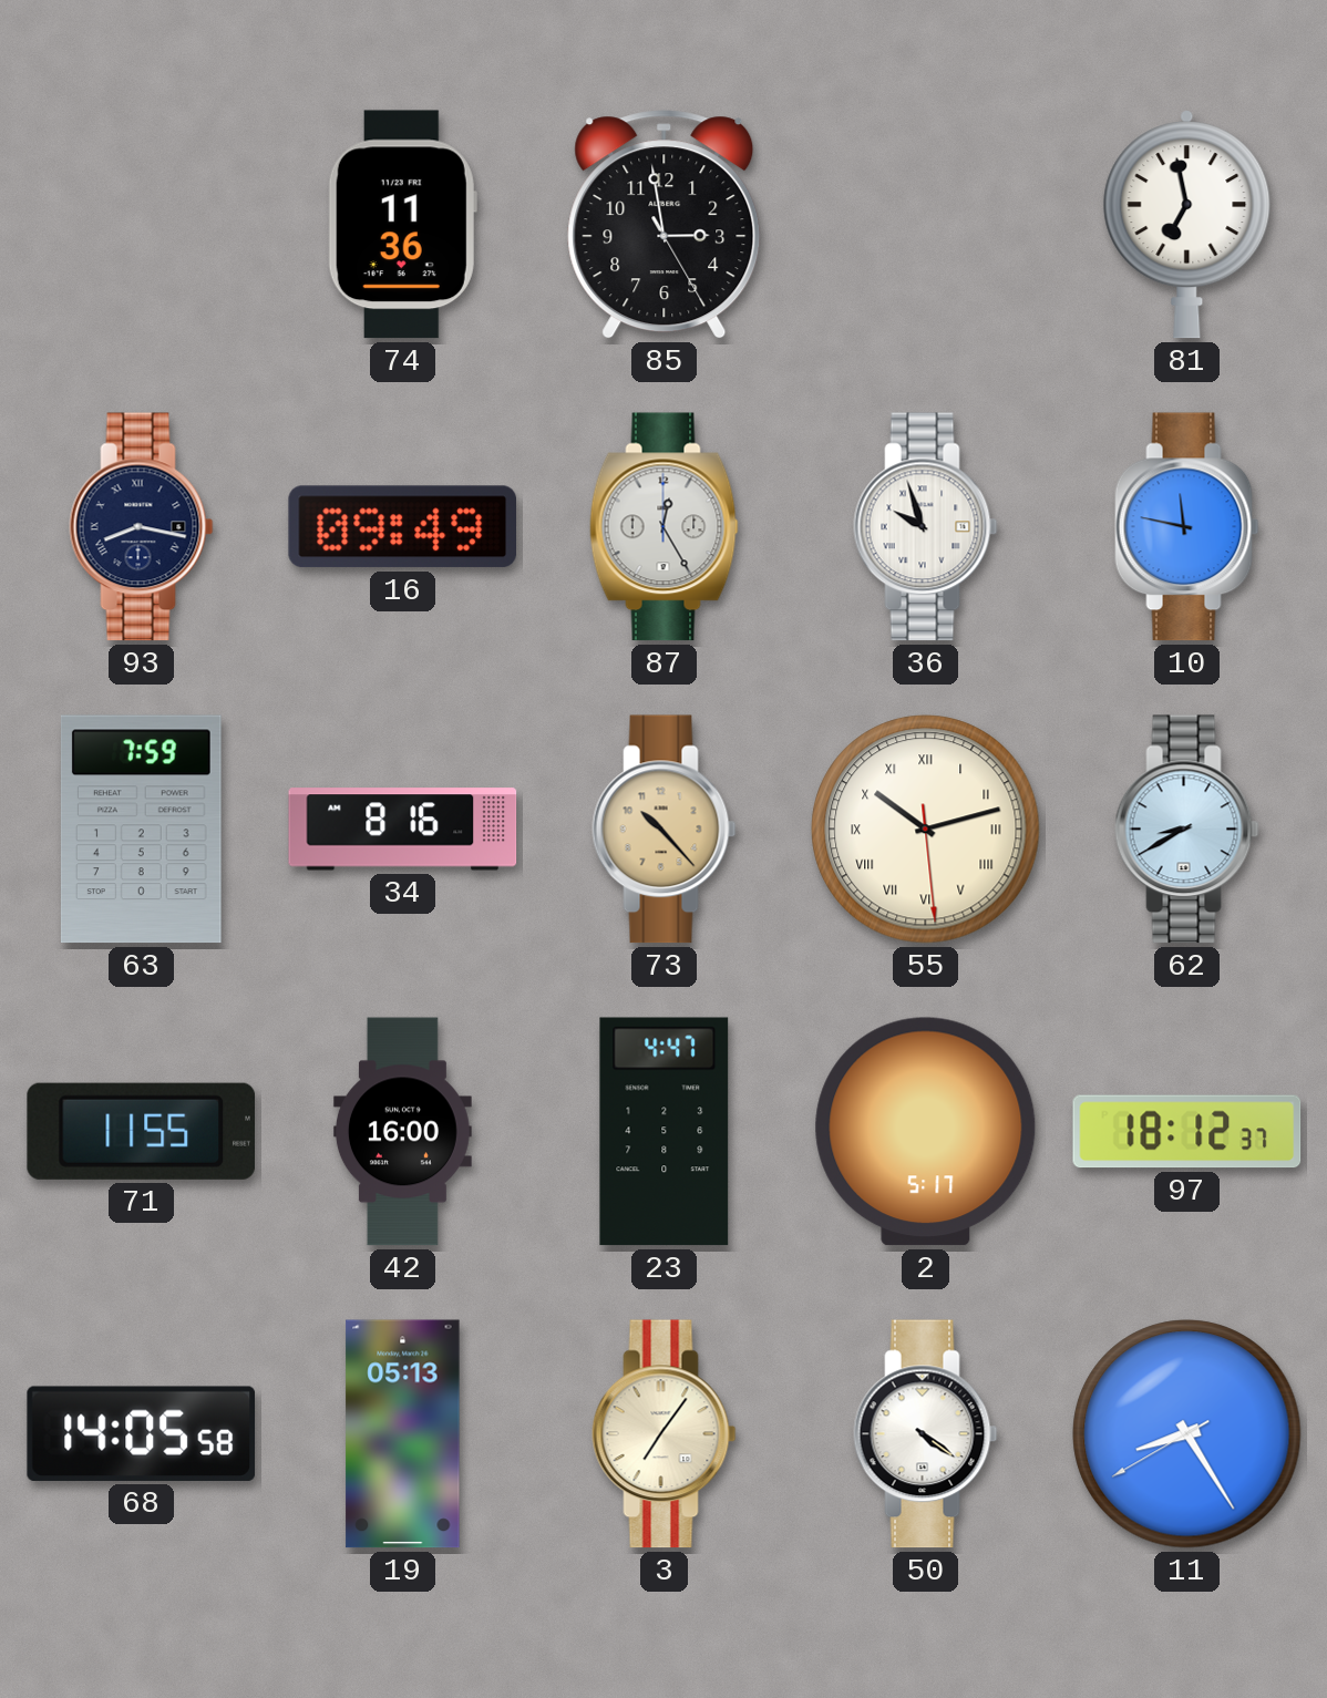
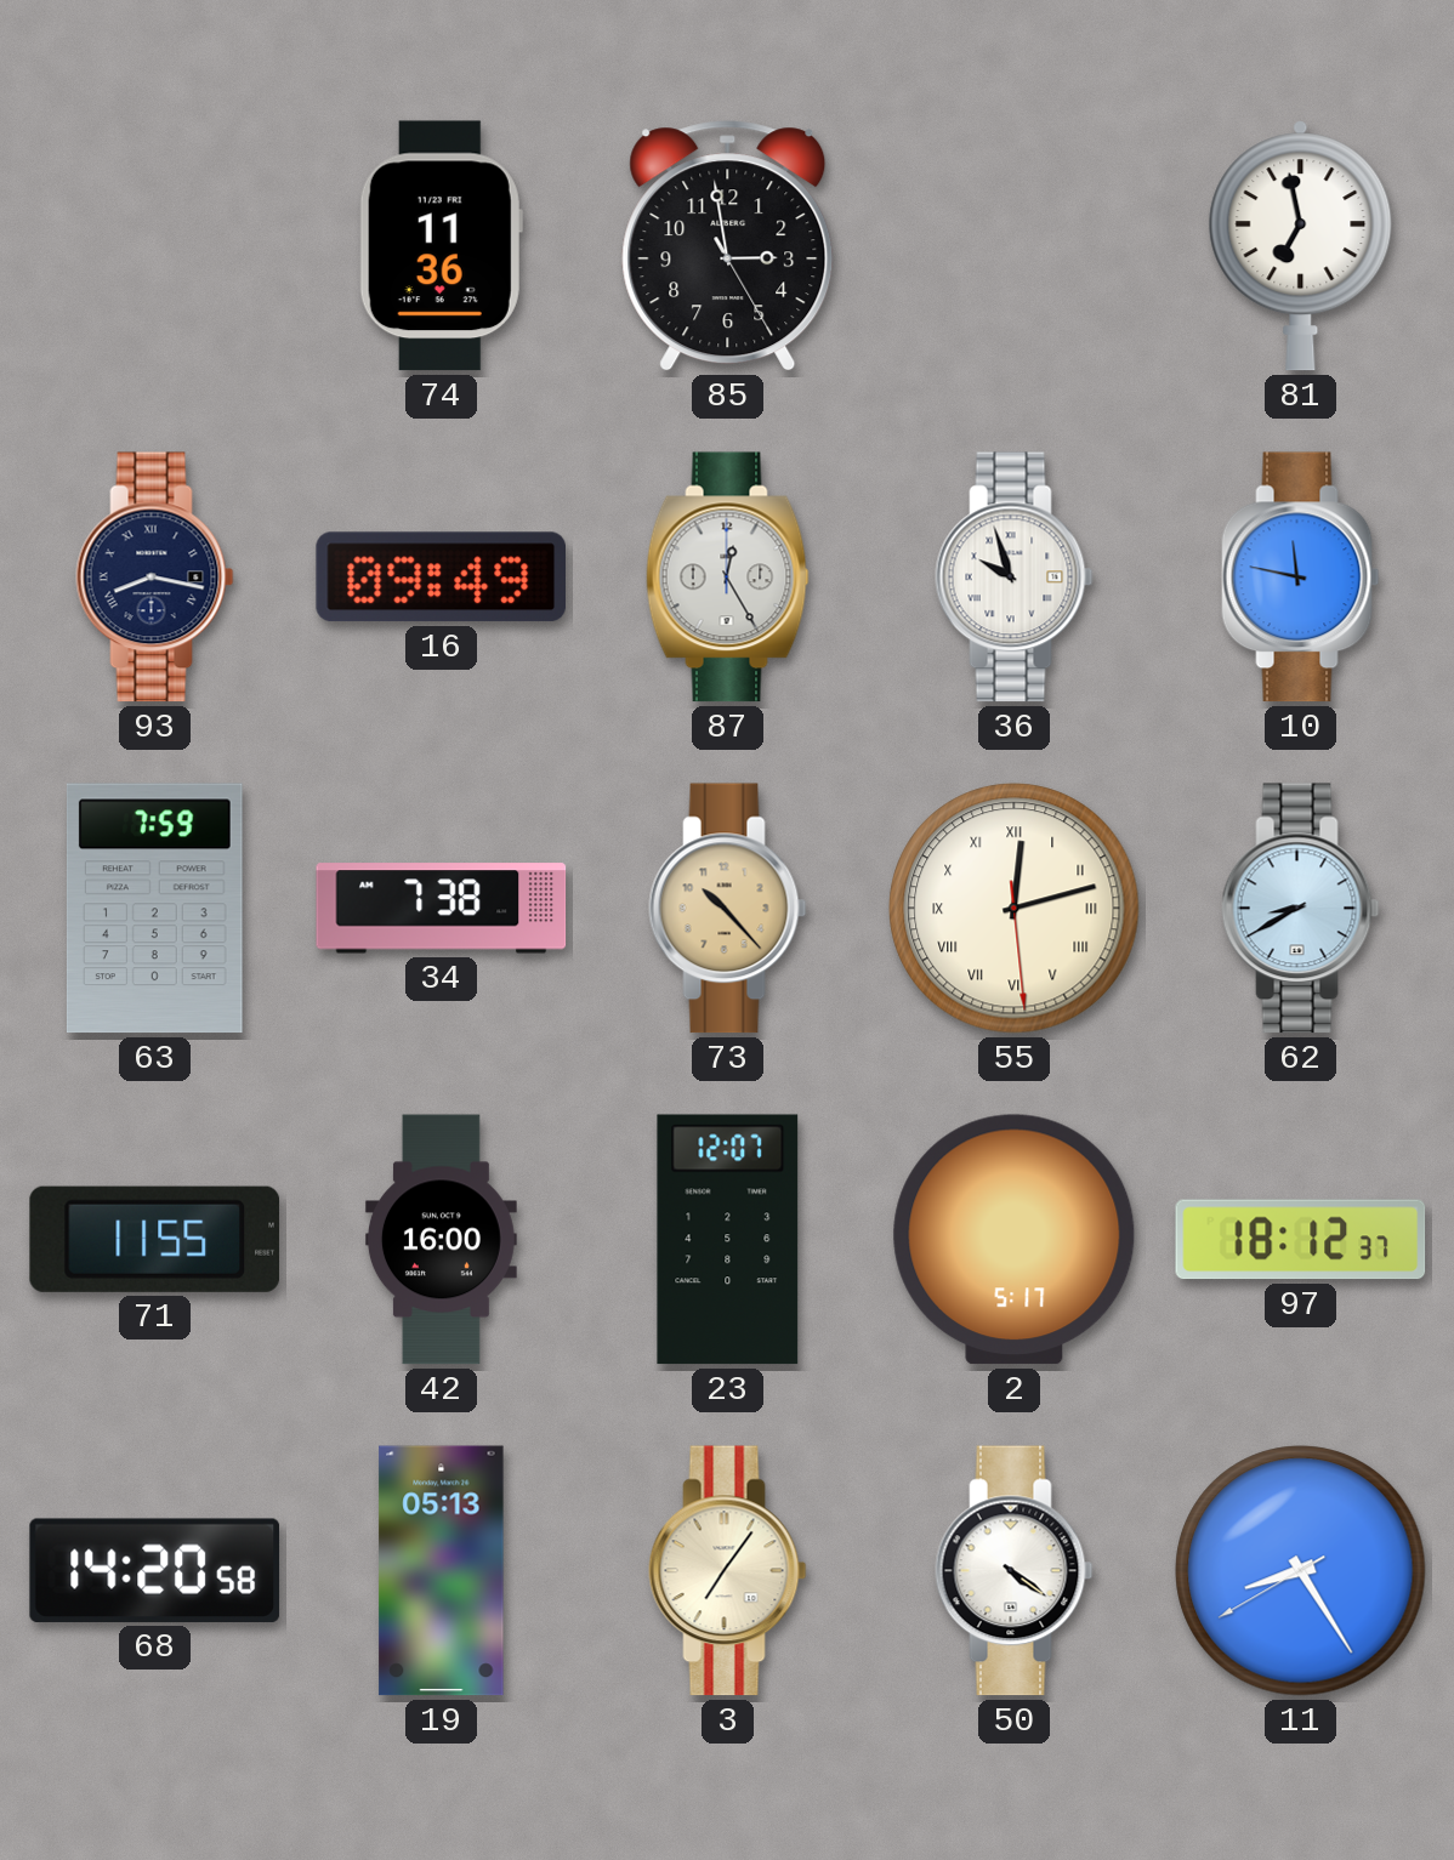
34: 8:16 -> 7:38 (442, 909)
55: 10:12 -> 12:12 (1015, 909)
23: 4:47 -> 12:07 (728, 1240)
68: 14:05 -> 14:20 (155, 1570)
